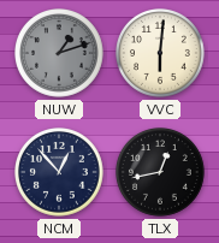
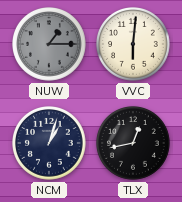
NUW: 1:12 -> 1:15 (50, 45)
NCM: 12:53 -> 1:03 (50, 144)
